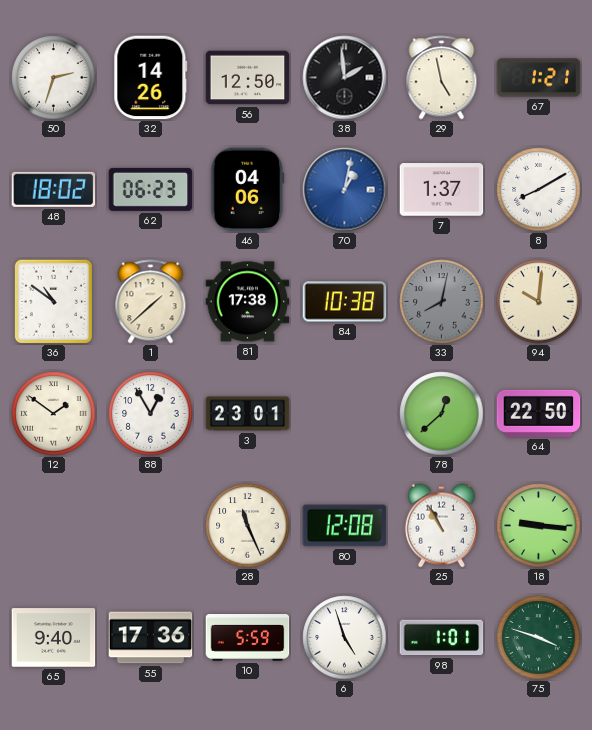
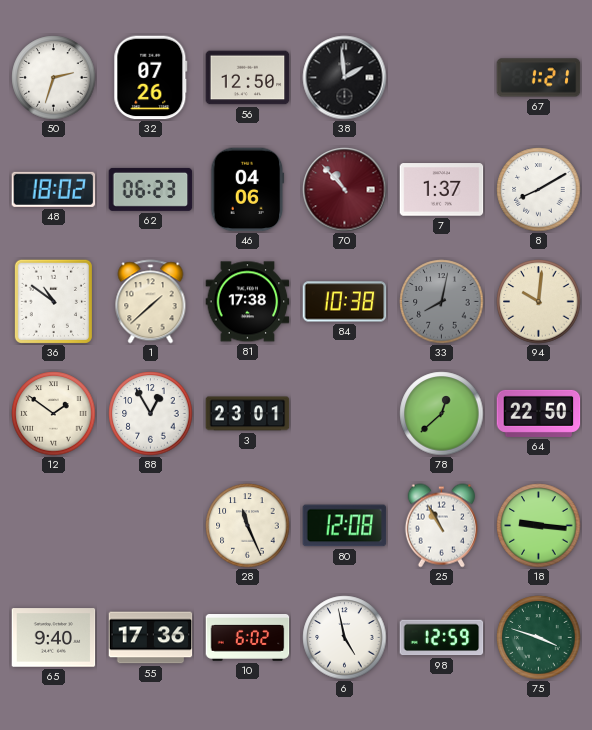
32: 14:26 -> 07:26 (151, 78)
29: 4:58 -> none (442, 78)
70: 1:02 -> 10:53 (345, 190)
70 dial: blue -> burgundy (345, 190)
10: 5:59 -> 6:02 (248, 638)
6: 4:57 -> 4:58 (345, 638)
98: 1:01 -> 12:59 (442, 638)
